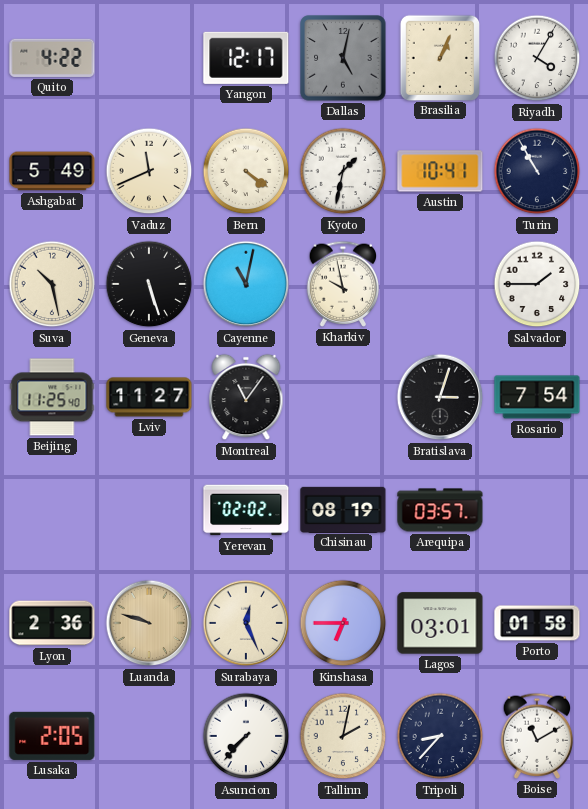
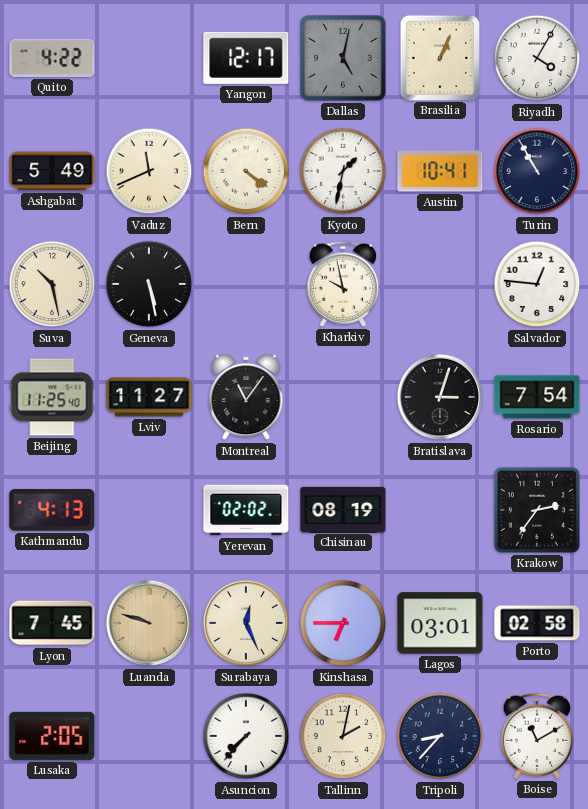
Geneva: 5:27 -> 5:28 (149, 284)
Cayenne: 11:02 -> none (246, 284)
Salvador: 1:45 -> 12:46 (537, 284)
Kathmandu: none -> 4:13 (52, 510)
Arequipa: 03:57 -> none (440, 510)
Krakow: none -> 2:36 (537, 510)
Lyon: 2:36 -> 7:45 (52, 623)
Porto: 01:58 -> 02:58 (537, 623)
